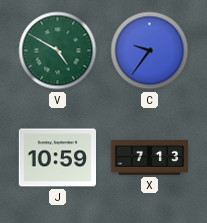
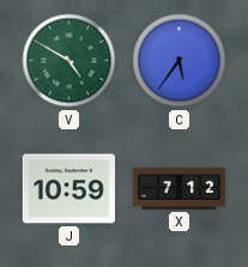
C: 9:36 -> 5:36 (180, 61)
X: 7:13 -> 7:12 (180, 188)
